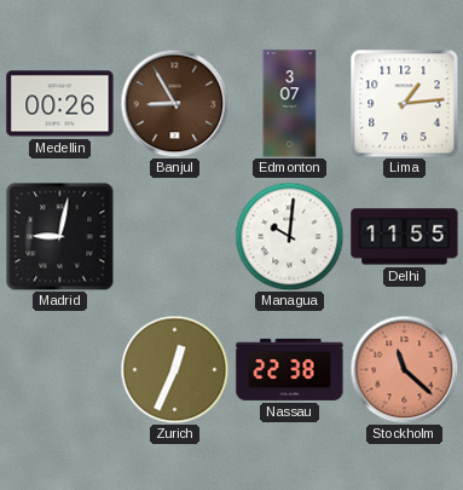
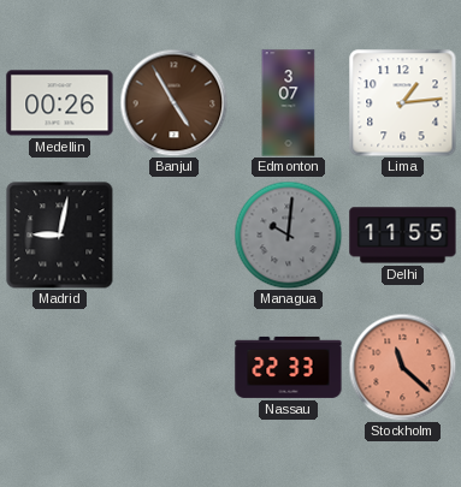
Banjul: 8:55 -> 4:55 (173, 102)
Managua dial: white -> grey (288, 234)
Zurich: 12:34 -> none (174, 369)
Nassau: 22:38 -> 22:33 (289, 367)
